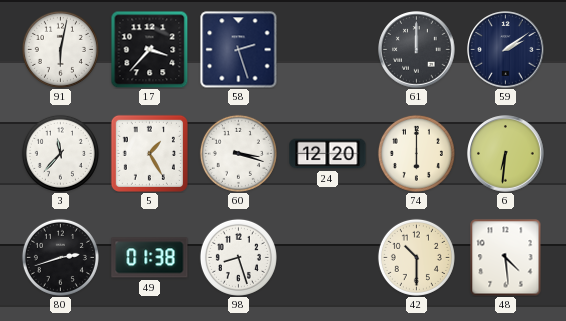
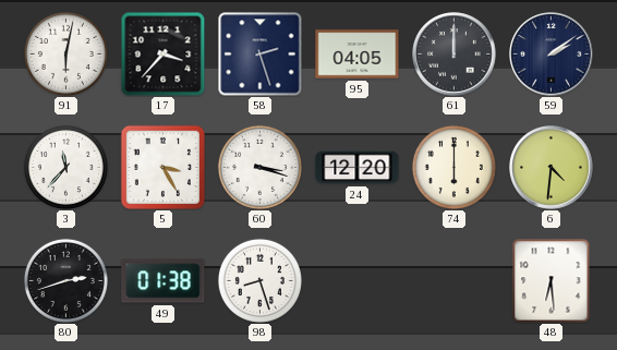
95: none -> 04:05 (358, 55)
5: 1:25 -> 3:25 (162, 167)
6: 6:31 -> 4:31 (552, 168)
42: 10:30 -> none (416, 257)
48: 4:29 -> 6:29 (552, 280)
